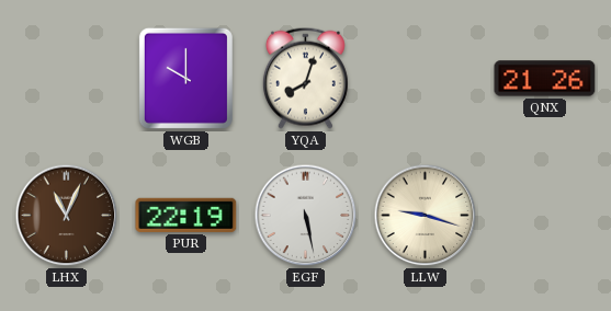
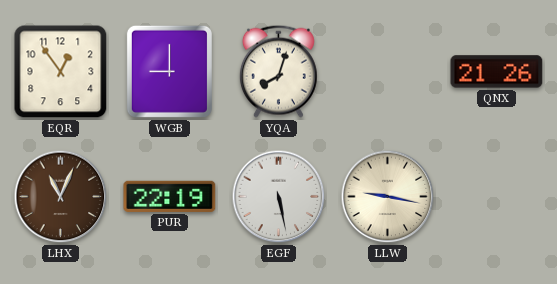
EQR: none -> 12:54 (61, 72)
WGB: 10:00 -> 9:00 (169, 71)
LLW: 9:18 -> 9:17 (388, 197)
